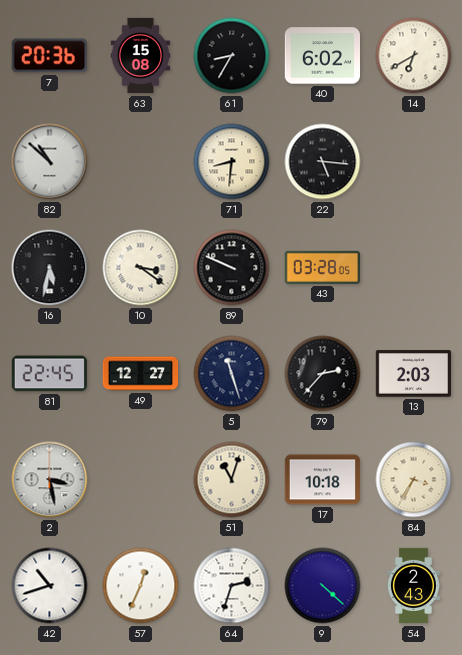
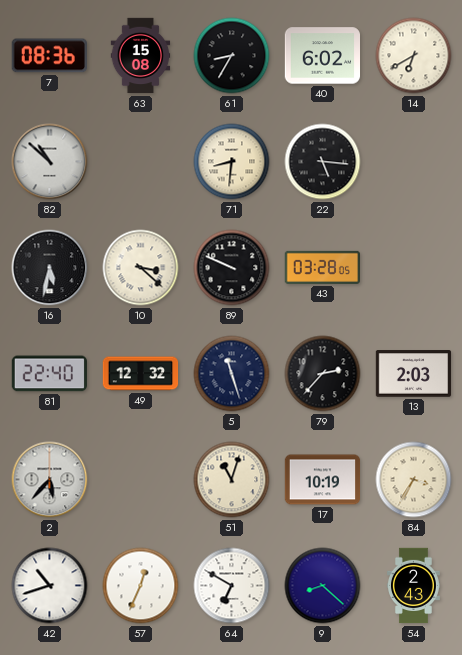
7: 20:36 -> 08:36 (49, 56)
10: 3:21 -> 3:22 (141, 268)
81: 22:45 -> 22:40 (49, 374)
49: 12:27 -> 12:32 (141, 374)
2: 3:28 -> 5:37 (50, 480)
17: 10:18 -> 10:19 (323, 480)
64: 2:33 -> 6:50 (232, 586)
9: 4:22 -> 8:22 (323, 586)
